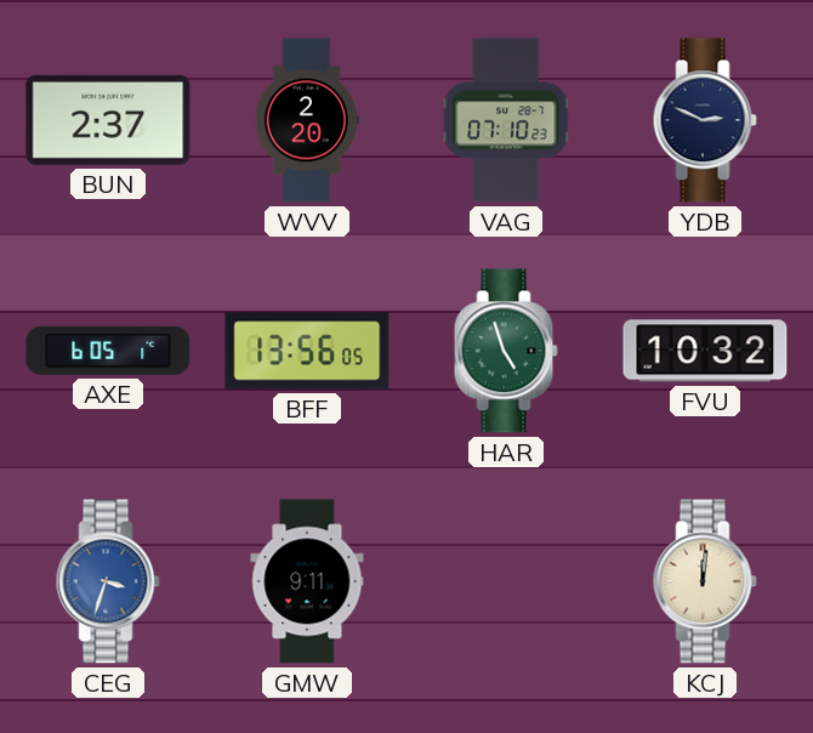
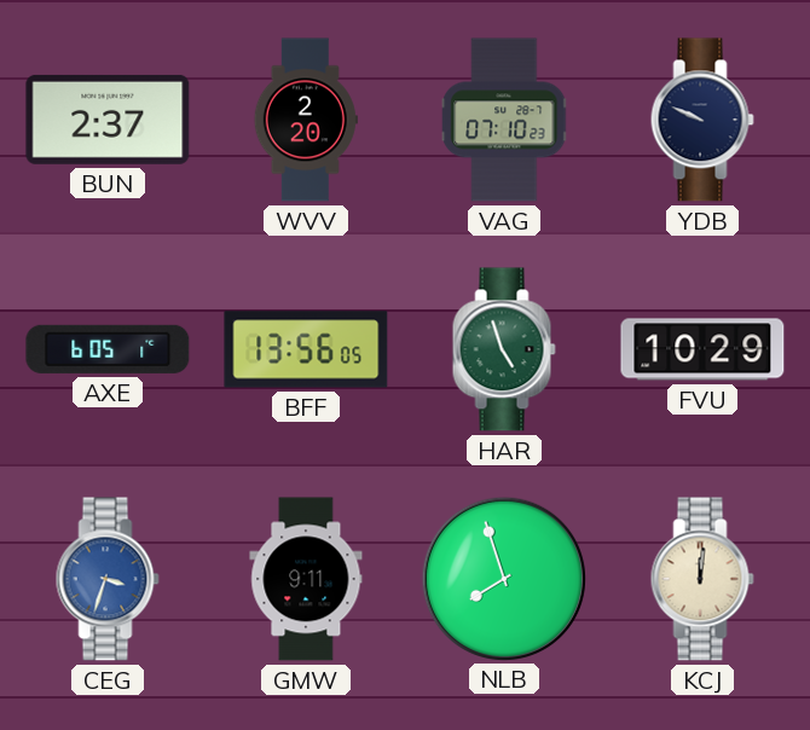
YDB: 2:49 -> 9:49 (702, 120)
FVU: 10:32 -> 10:29 (702, 349)
NLB: none -> 7:57 (503, 578)
